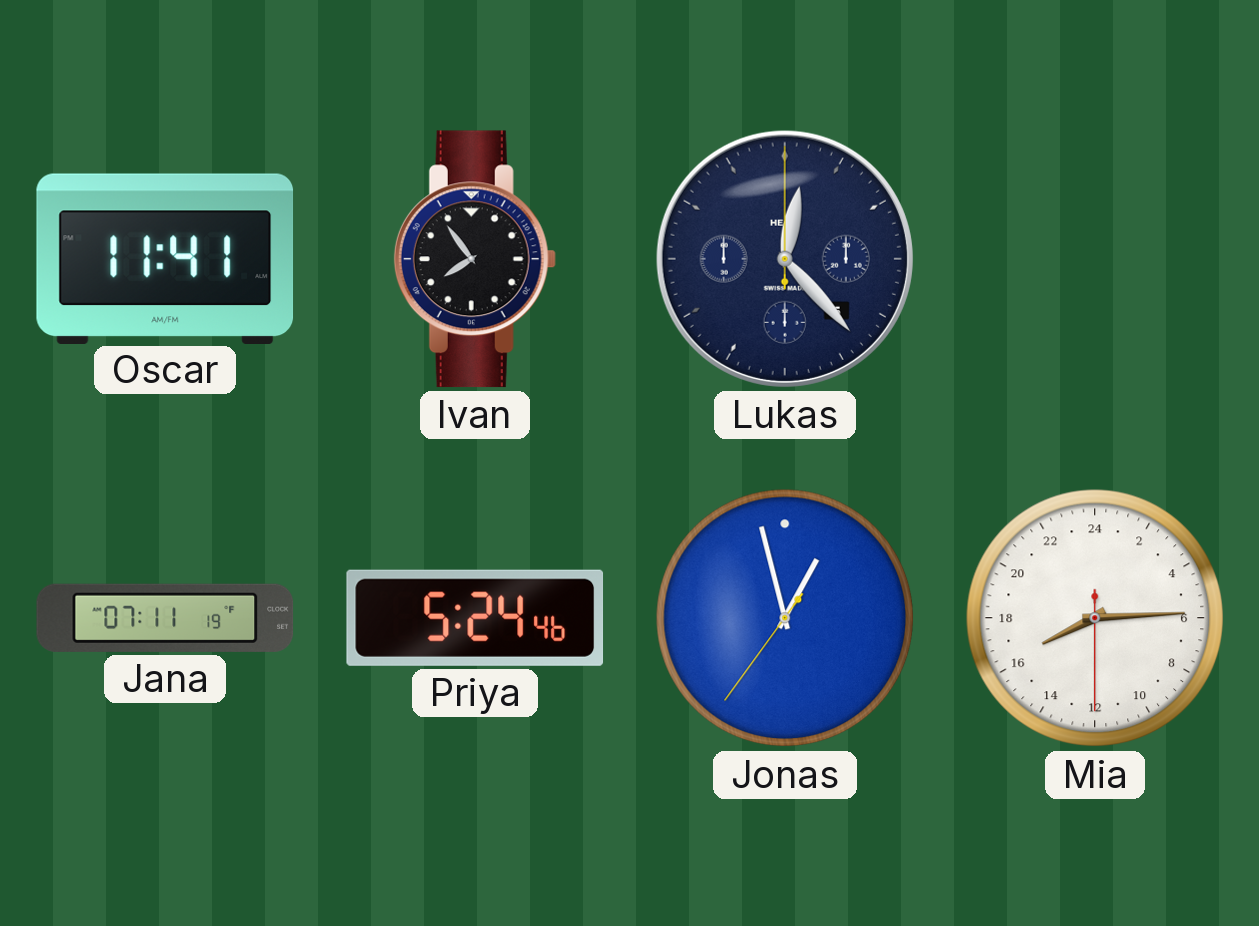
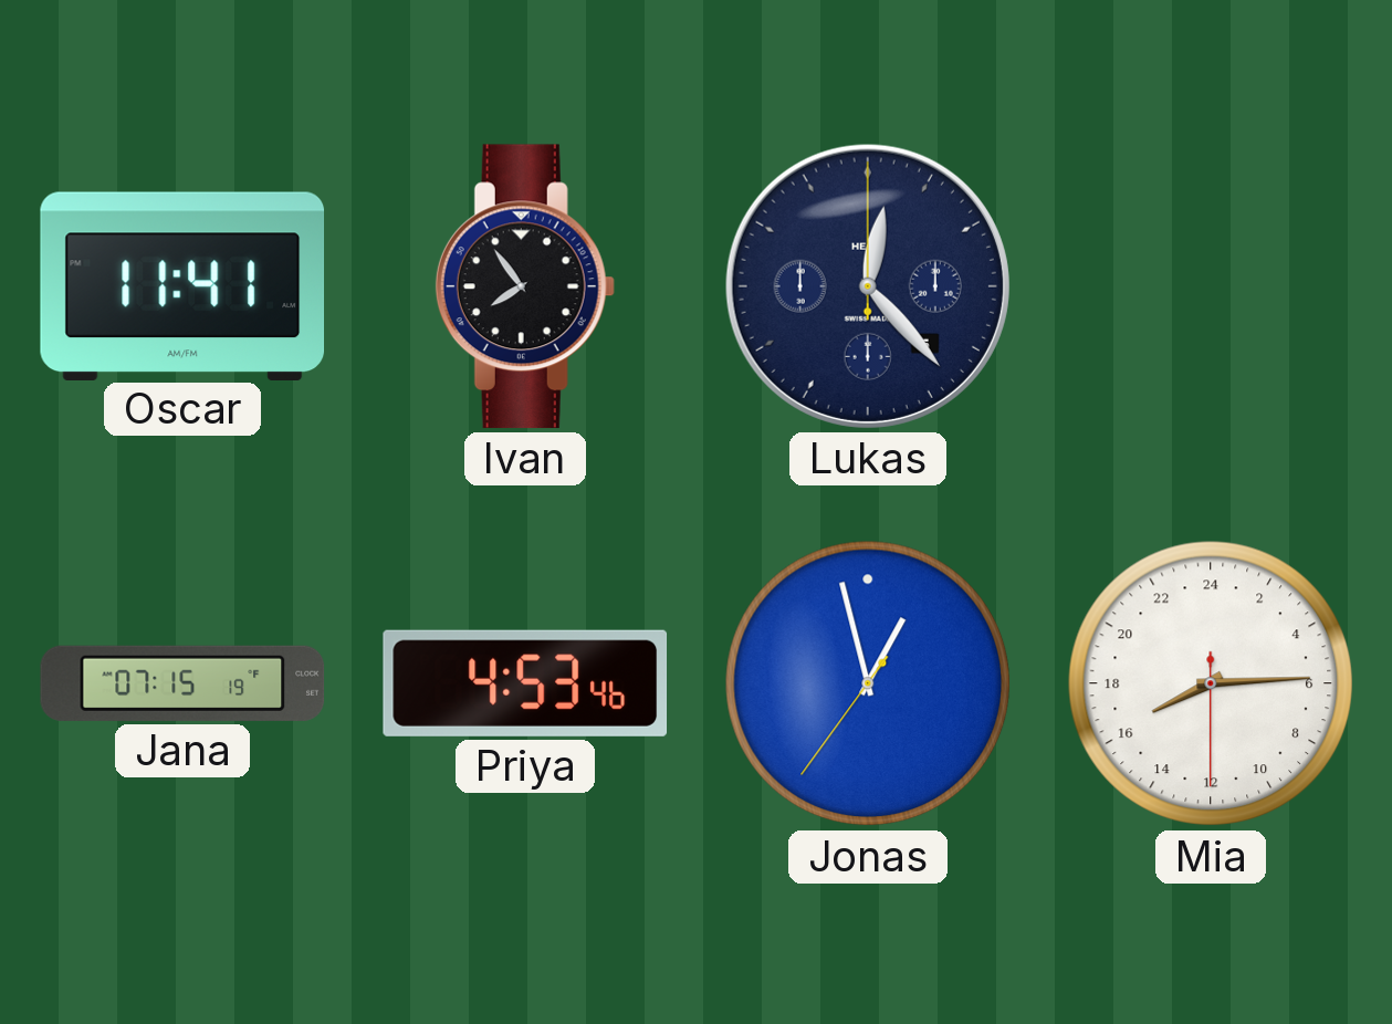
Jana: 07:11 -> 07:15 (182, 683)
Priya: 5:24 -> 4:53 (525, 683)
